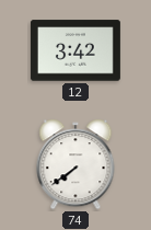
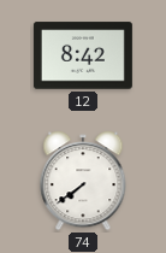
12: 3:42 -> 8:42 (83, 55)
